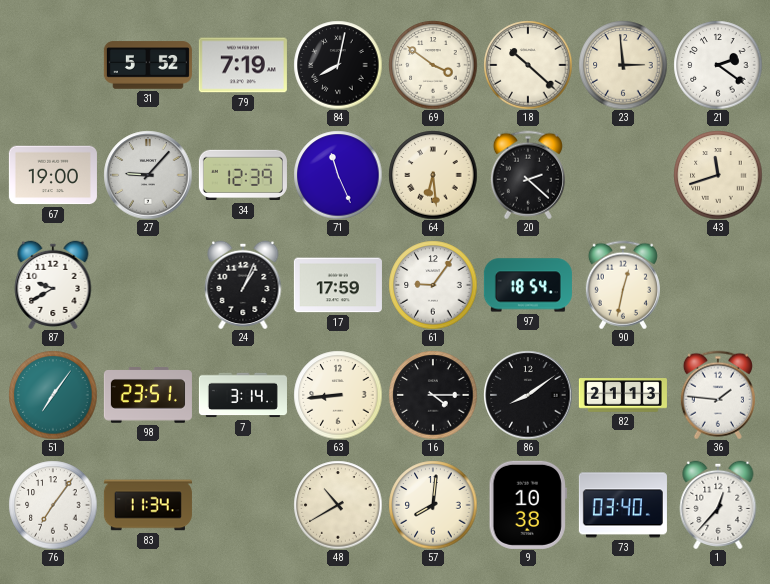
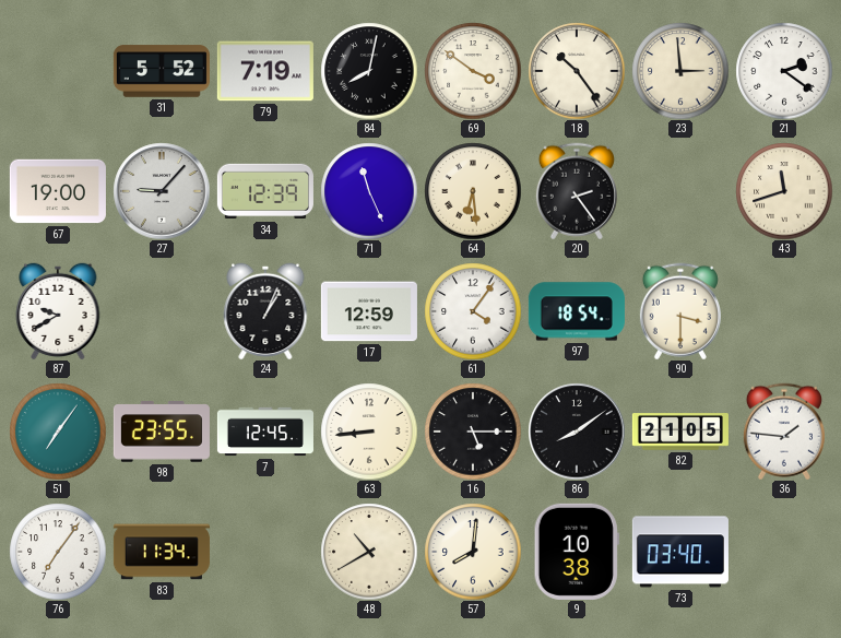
18: 10:22 -> 10:24 (577, 71)
20: 2:22 -> 2:24 (577, 191)
17: 17:59 -> 12:59 (369, 311)
61: 9:06 -> 4:06 (473, 311)
90: 12:32 -> 3:30 (680, 311)
98: 23:51 -> 23:55 (162, 432)
7: 3:14 -> 12:45 (265, 432)
16: 4:15 -> 5:15 (473, 432)
82: 21:13 -> 21:05 (680, 432)
1: 12:37 -> none (718, 505)
